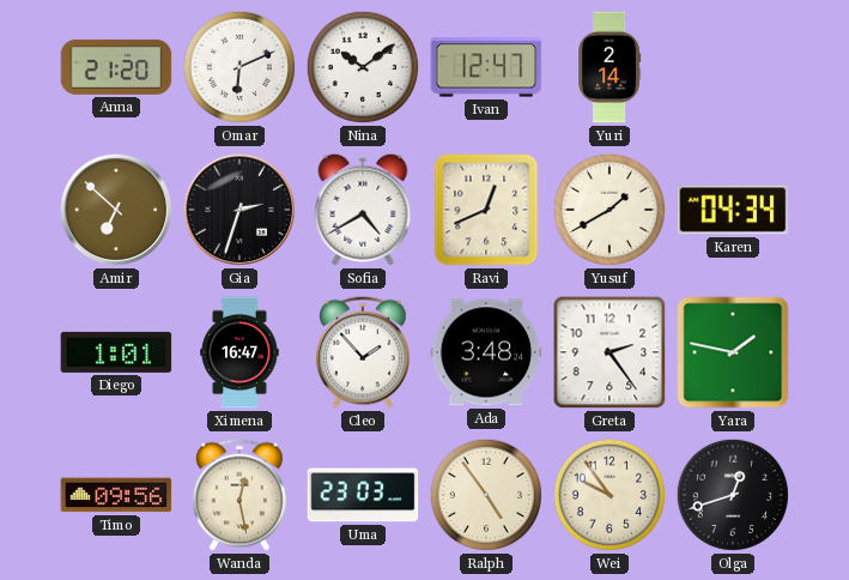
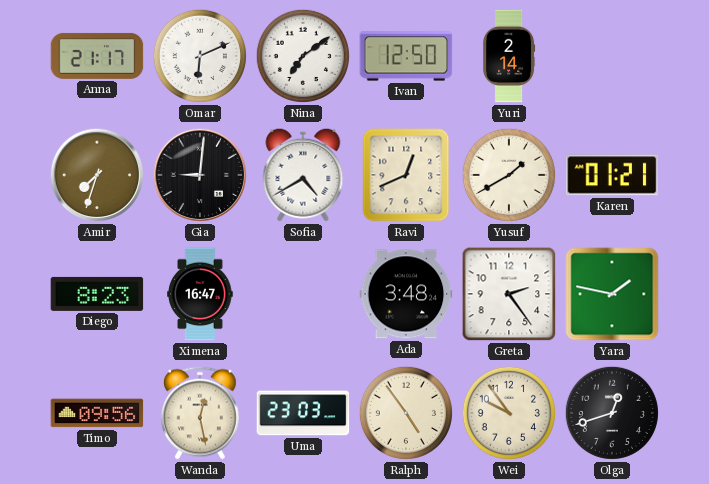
Anna: 21:20 -> 21:17 (97, 56)
Nina: 10:09 -> 7:09 (303, 56)
Ivan: 12:47 -> 12:50 (406, 56)
Amir: 6:52 -> 7:33 (97, 175)
Gia: 2:33 -> 9:01 (200, 175)
Karen: 04:34 -> 01:21 (612, 175)
Diego: 1:01 -> 8:23 (97, 294)
Cleo: 1:53 -> none (364, 352)
